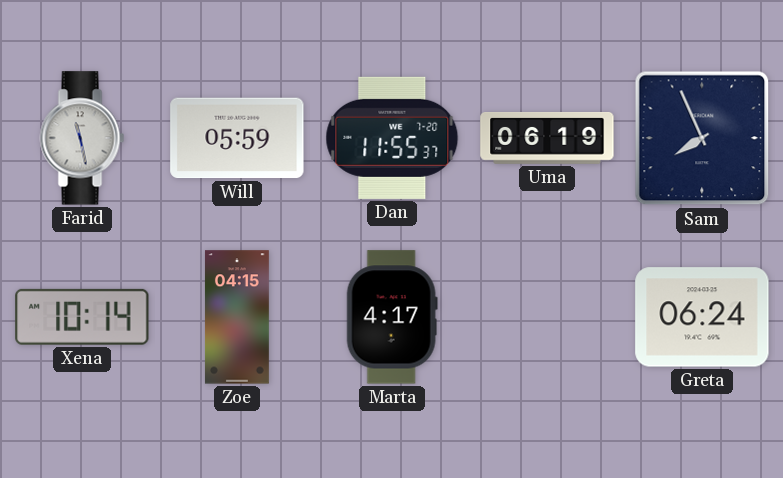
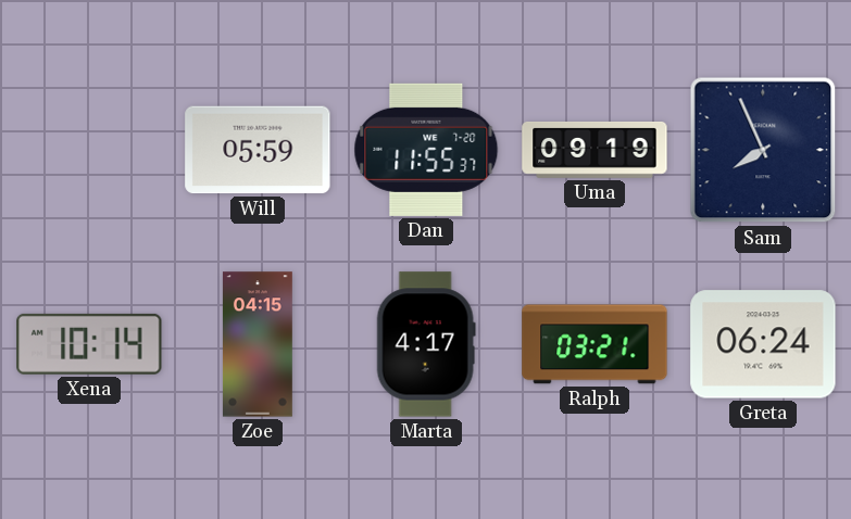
Farid: 11:28 -> none (82, 138)
Uma: 06:19 -> 09:19 (595, 151)
Ralph: none -> 03:21 (595, 344)
